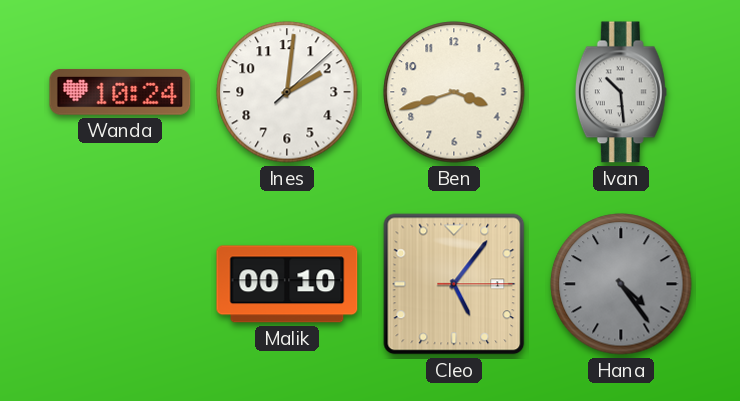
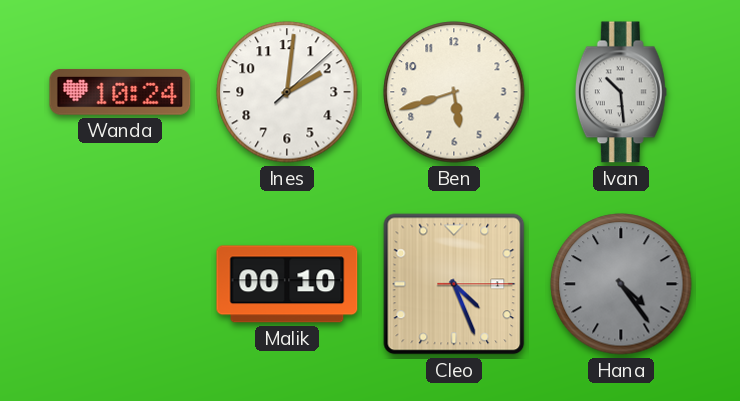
Ben: 3:42 -> 5:42 (454, 92)
Cleo: 5:06 -> 4:26 (454, 284)
